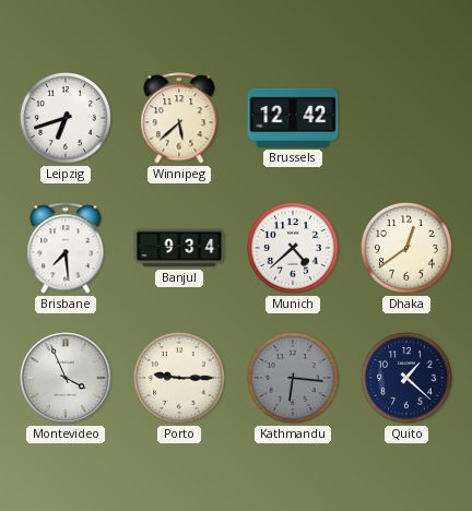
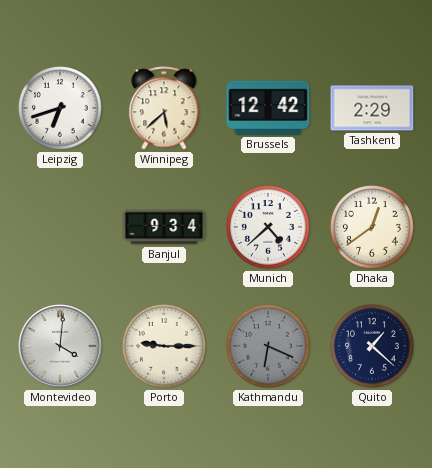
Tashkent: none -> 2:29 (372, 108)
Brisbane: 7:29 -> none (66, 248)
Montevideo: 3:56 -> 4:01 (60, 346)
Kathmandu: 6:16 -> 6:19 (268, 346)
